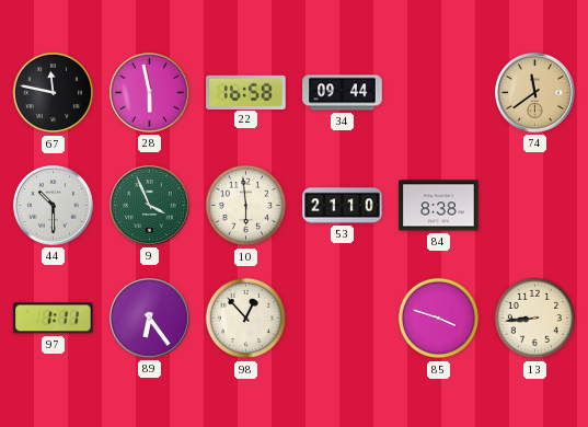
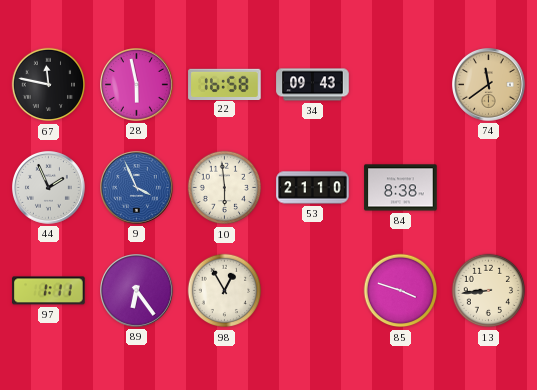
34: 09:44 -> 09:43 (313, 85)
44: 10:30 -> 1:56 (49, 188)
9 dial: green -> blue (137, 188)
98: 12:53 -> 12:55 (225, 291)
